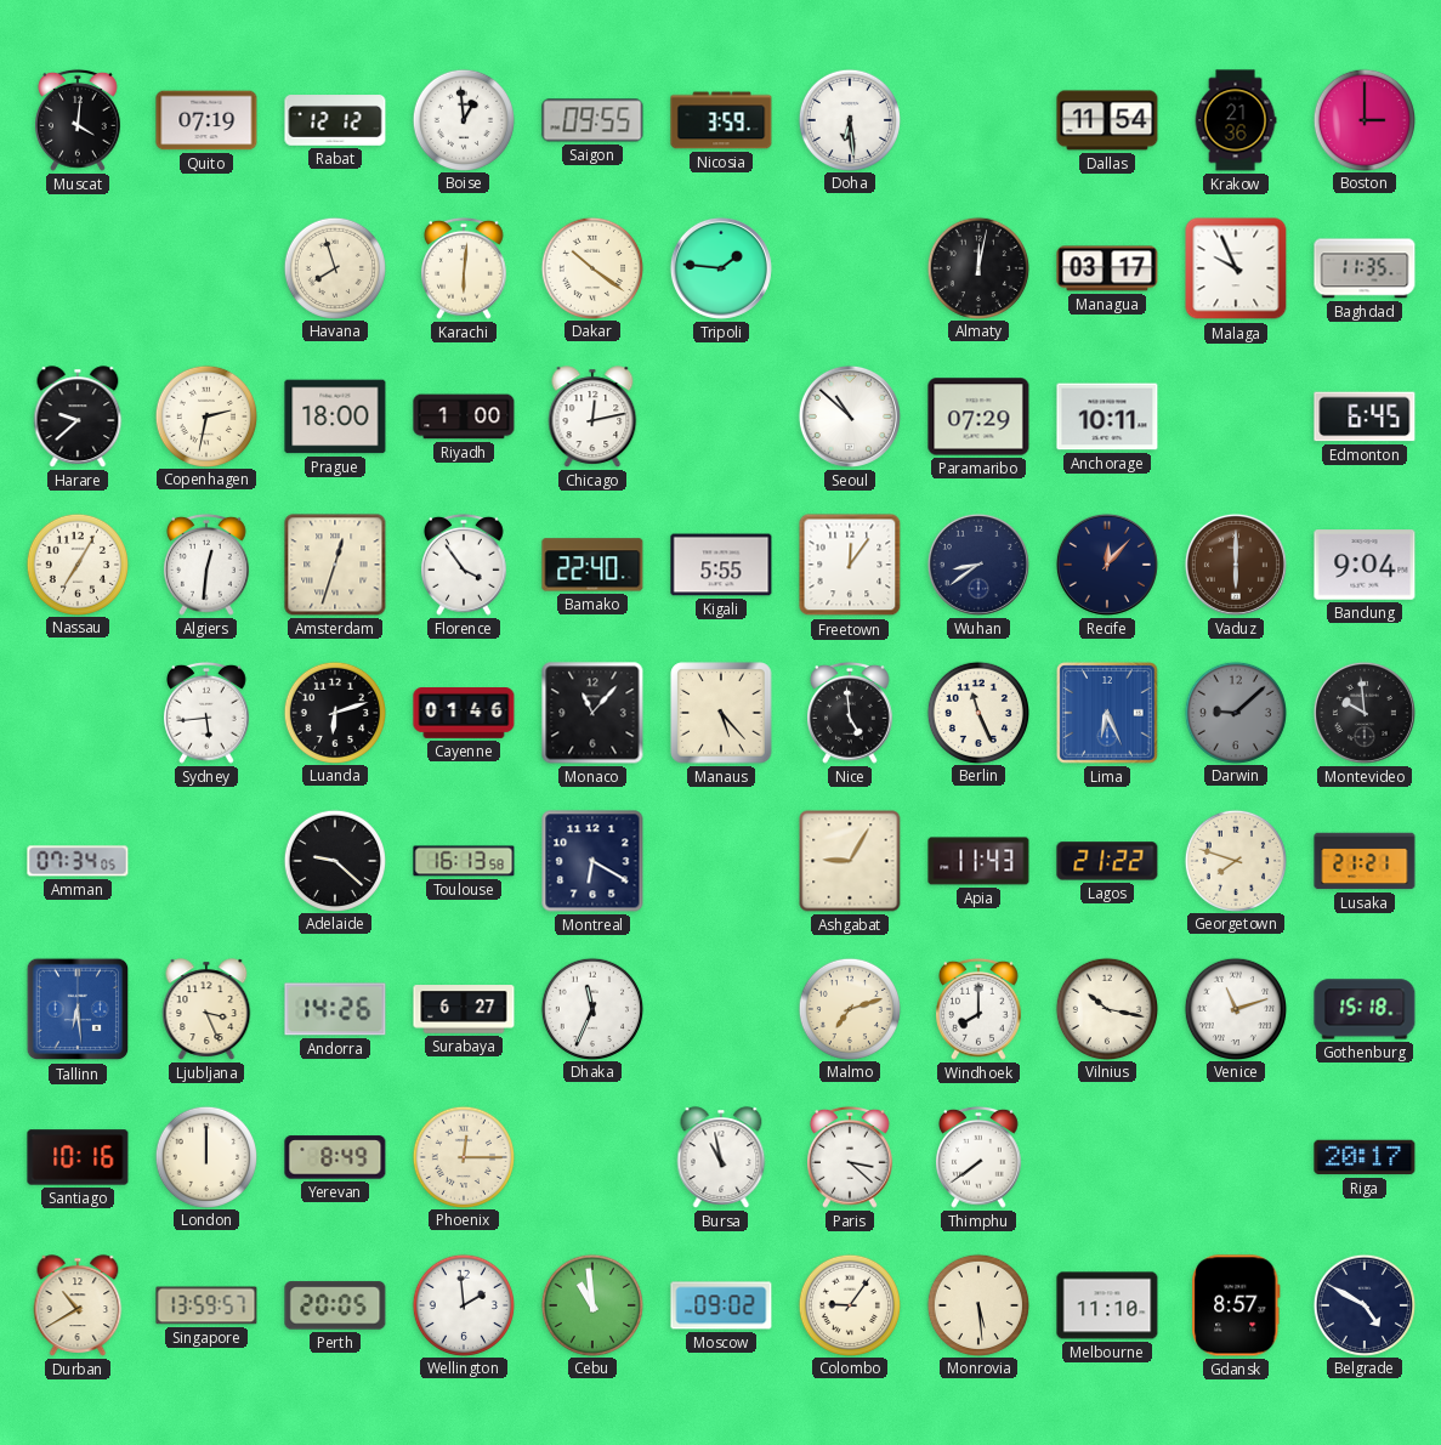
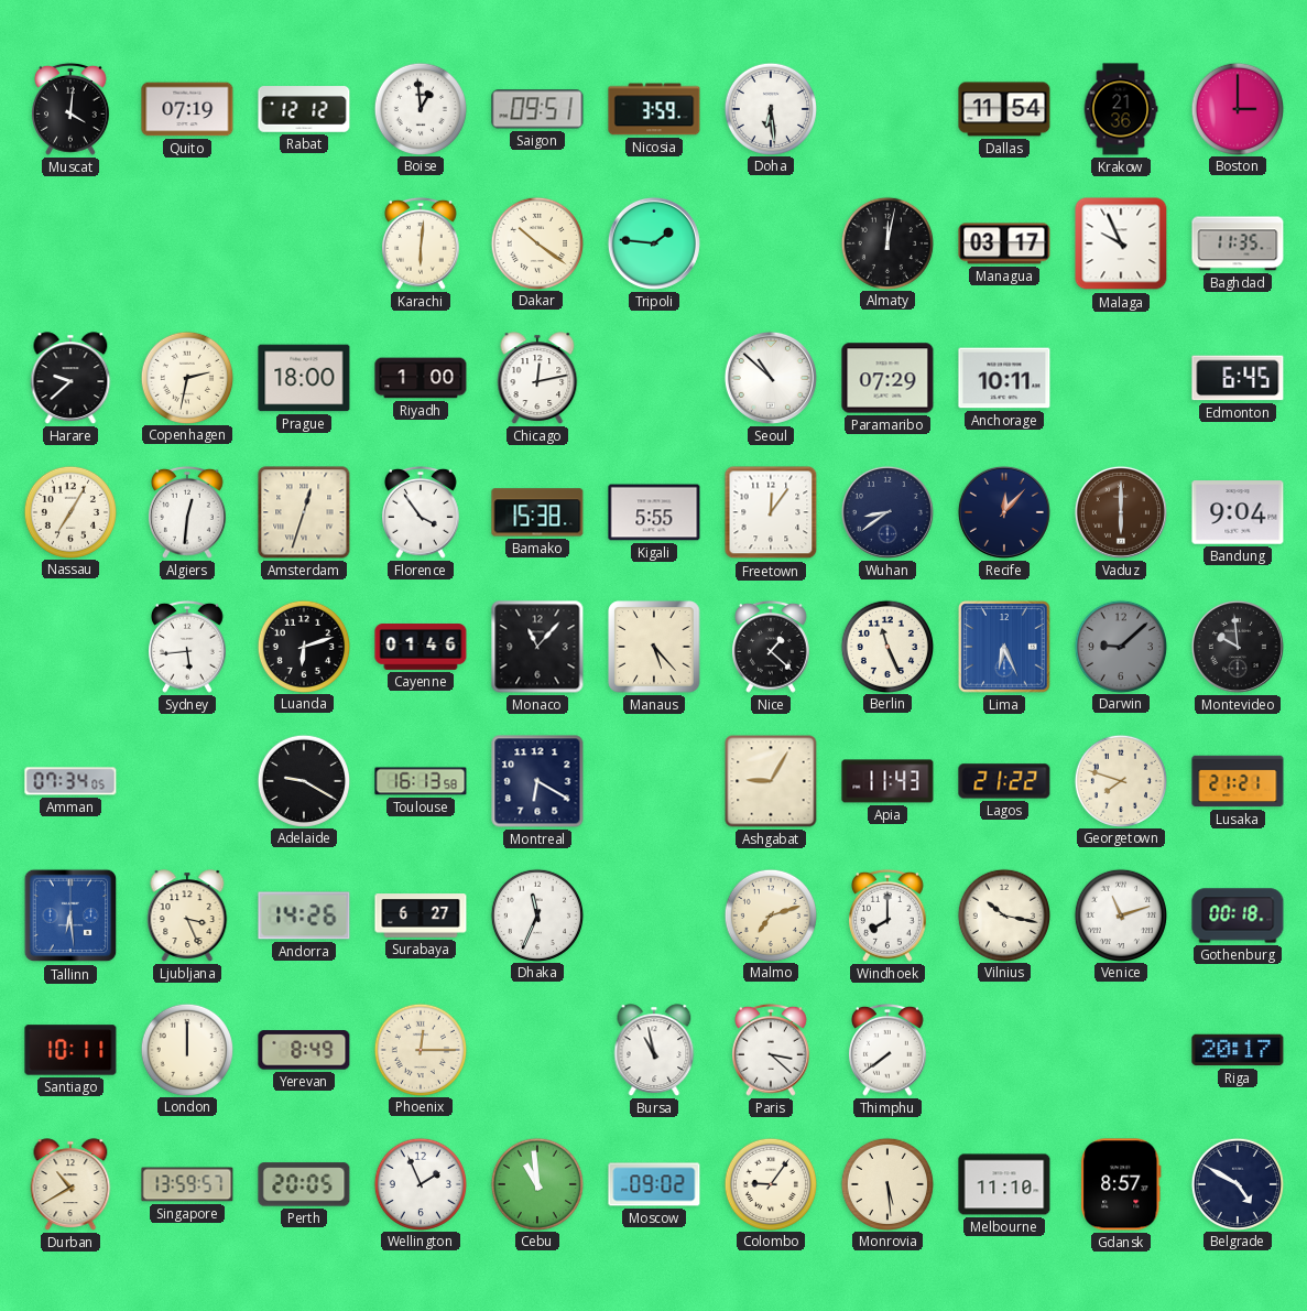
Saigon: 09:55 -> 09:51 (537, 109)
Havana: 7:57 -> none (334, 267)
Bamako: 22:40 -> 15:38 (537, 512)
Nice: 4:59 -> 1:22 (772, 647)
Adelaide: 9:22 -> 9:20 (303, 780)
Gothenburg: 15:18 -> 00:18 (1238, 915)
Santiago: 10:16 -> 10:11 (70, 1050)
Wellington: 1:59 -> 1:56 (420, 1183)
